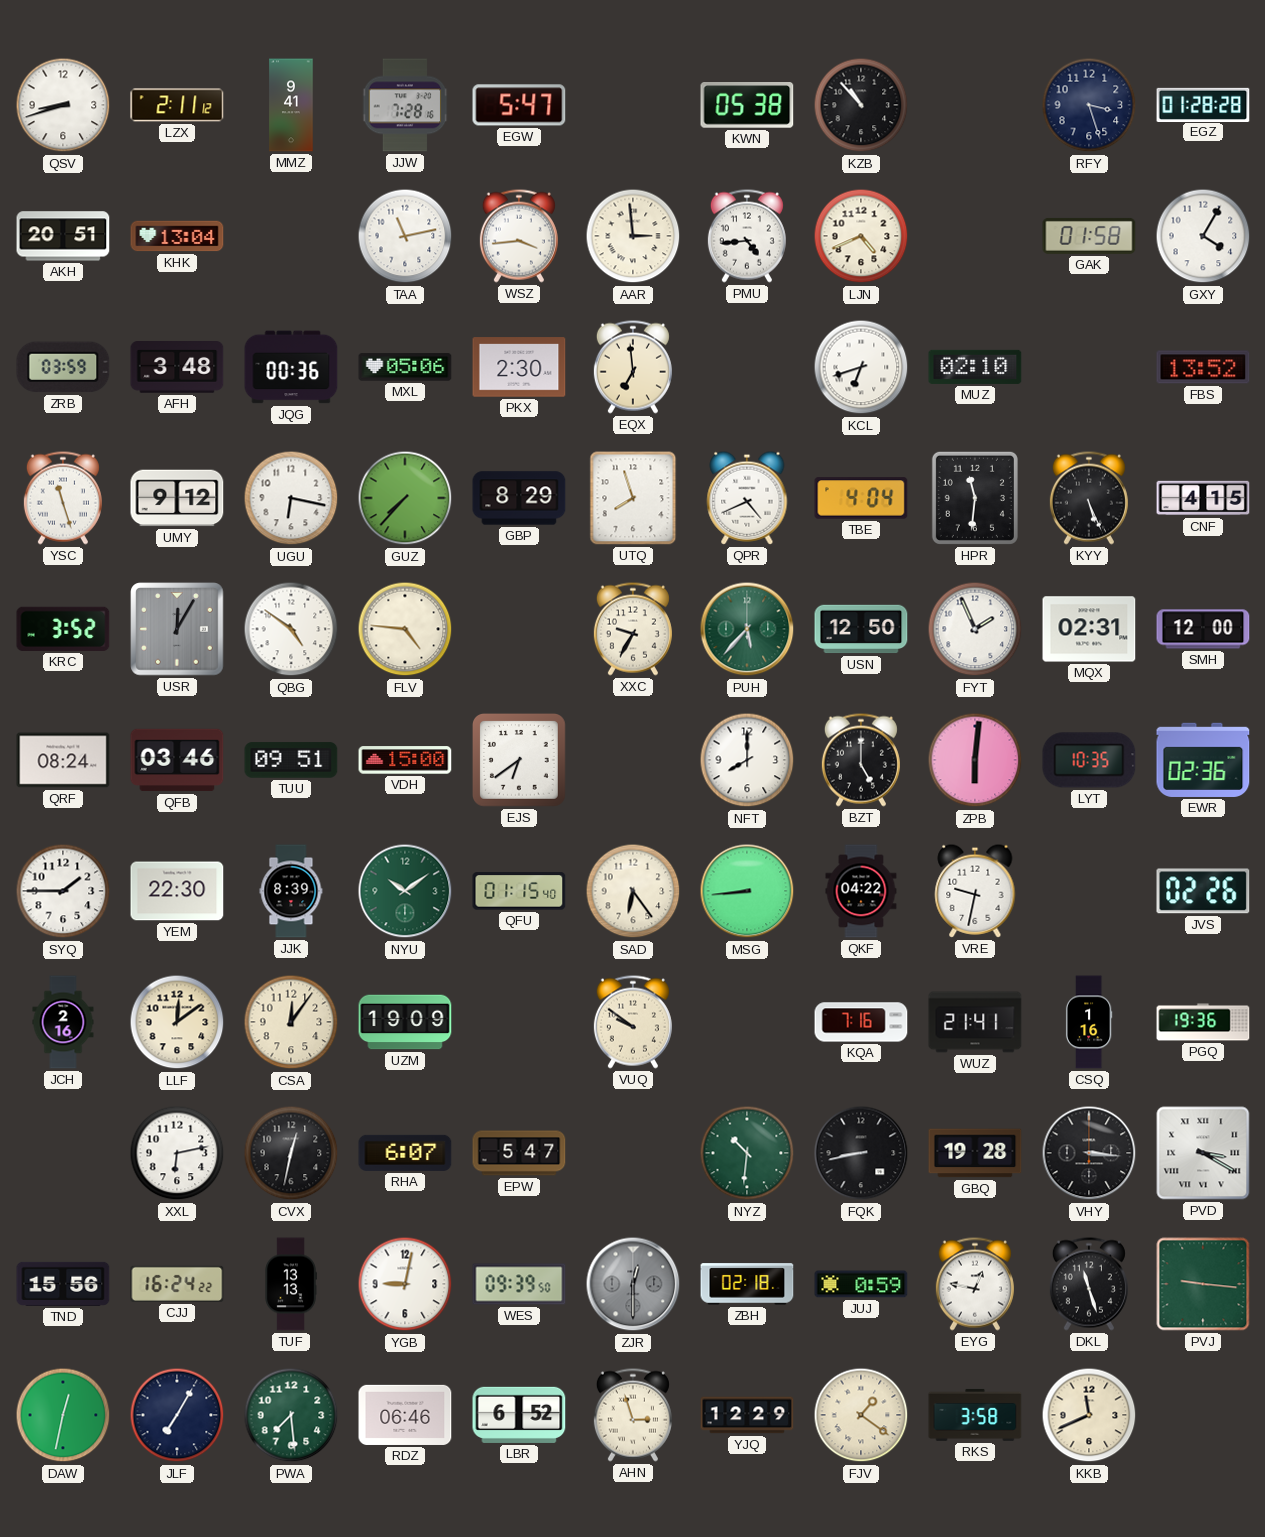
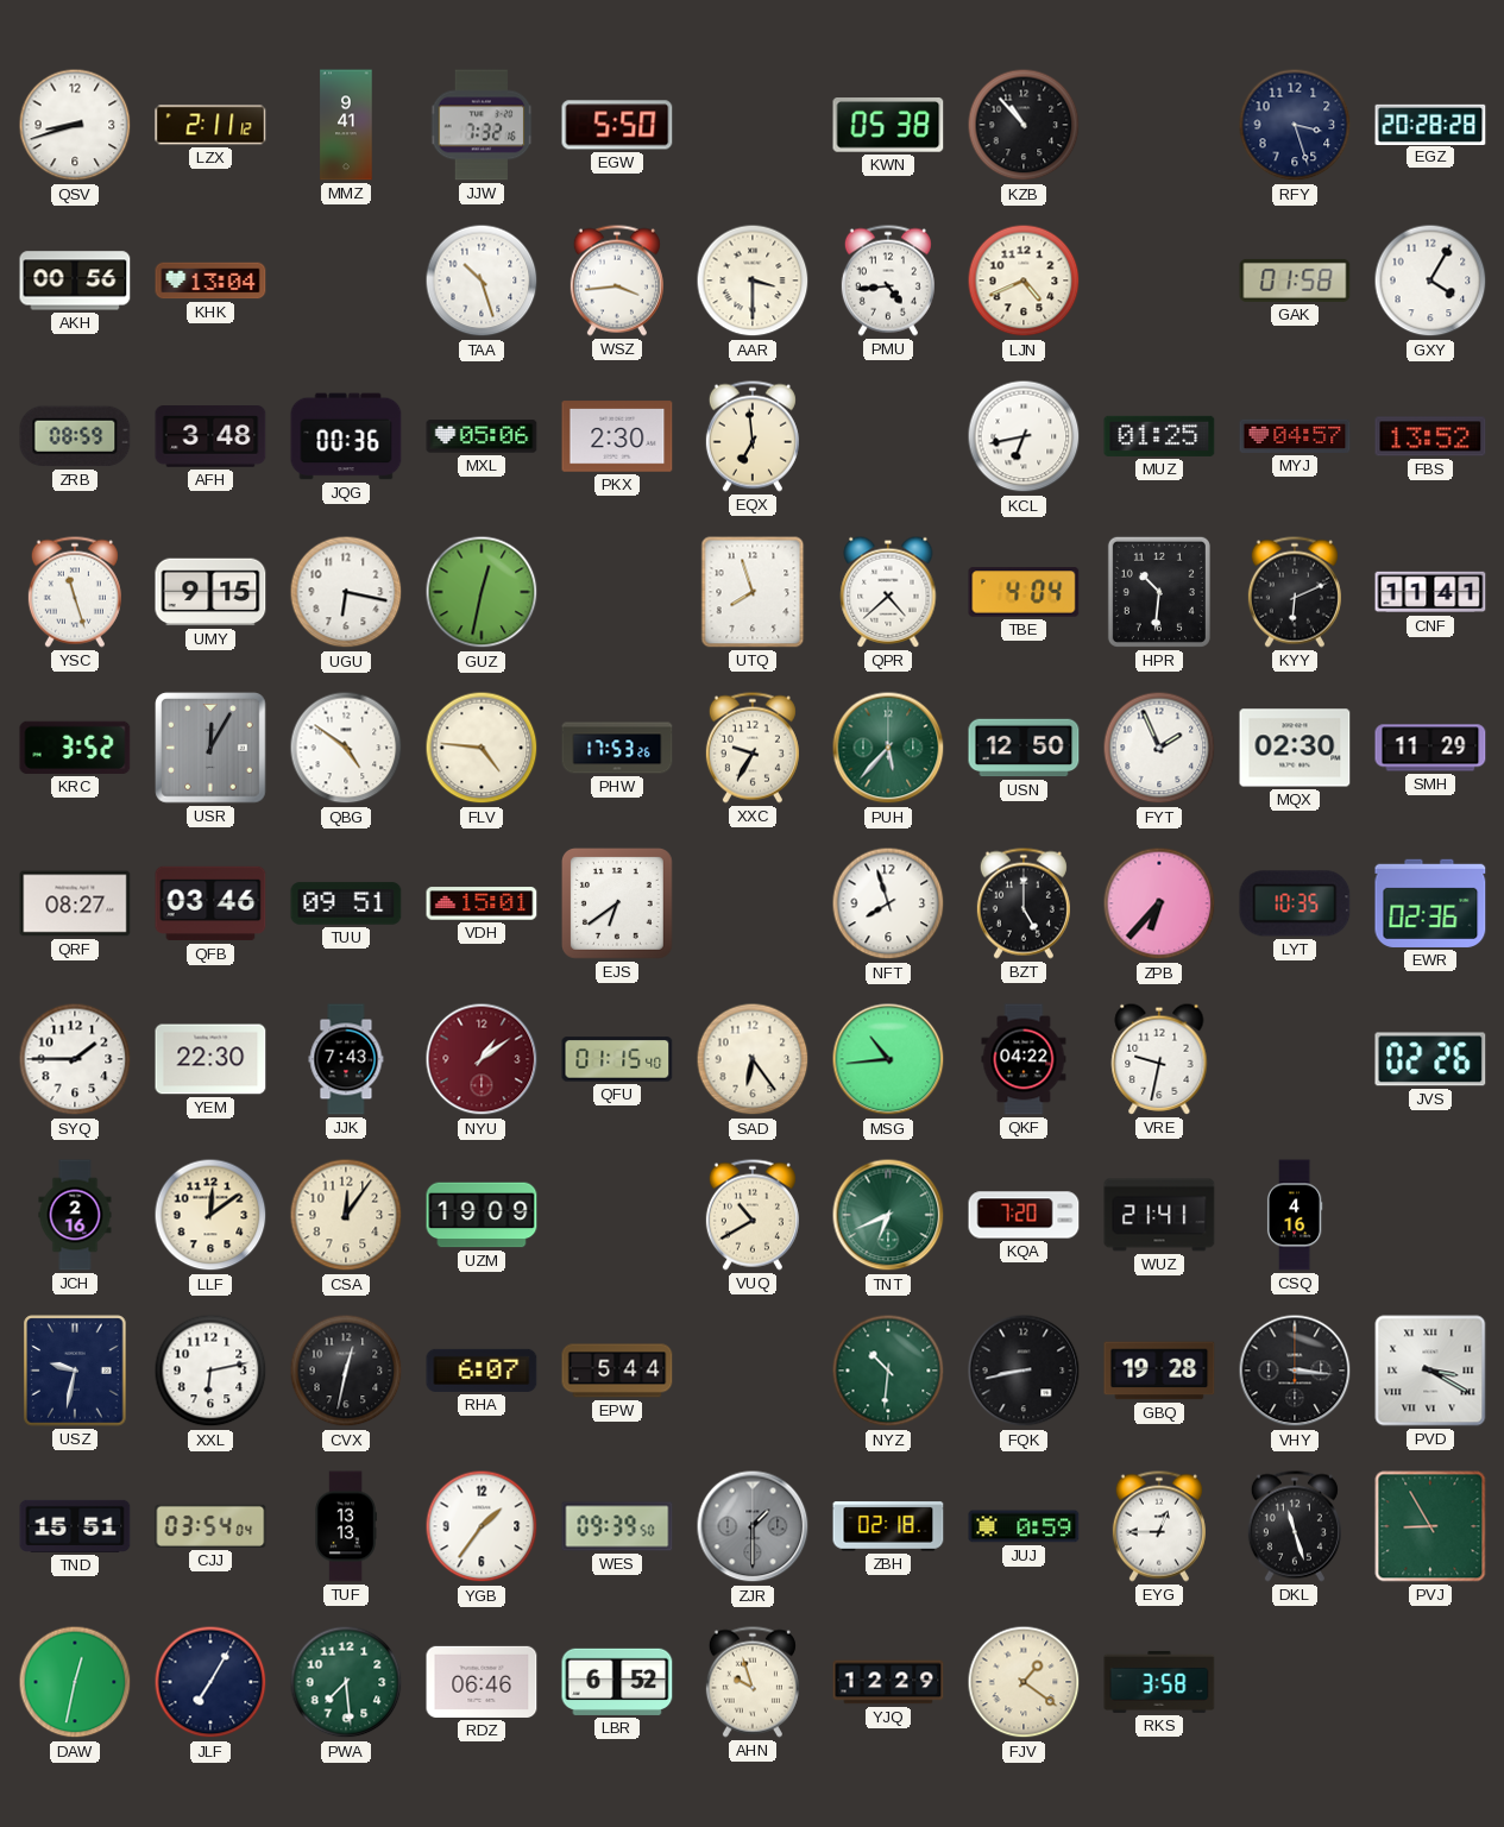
JJW: 7:28 -> 7:32 (482, 125)
EGW: 5:47 -> 5:50 (617, 125)
EGZ: 01:28 -> 20:28 (1430, 124)
AKH: 20:51 -> 00:56 (75, 281)
TAA: 11:13 -> 10:27 (482, 281)
AAR: 2:59 -> 3:30 (753, 281)
ZRB: 03:59 -> 08:59 (75, 436)
KCL: 6:42 -> 6:43 (1024, 436)
MUZ: 02:10 -> 01:25 (1159, 436)
MYJ: none -> 04:57 (1295, 436)
UMY: 9:12 -> 9:15 (210, 592)
GUZ: 7:37 -> 12:32 (482, 592)
GBP: 8:29 -> none (519, 498)
QPR: 4:41 -> 4:38 (888, 592)
HPR: 11:31 -> 10:31 (1159, 592)
KYY: 5:26 -> 6:11 (1295, 592)
CNF: 4:15 -> 11:41 (1430, 592)
PHW: none -> 17:53 (617, 748)
MQX: 02:31 -> 02:30 (1295, 748)
SMH: 12:00 -> 11:29 (1430, 748)
QRF: 08:24 -> 08:27 (75, 903)
VDH: 15:00 -> 15:01 (482, 903)
NFT: 8:00 -> 7:57 (888, 903)
ZPB: 6:01 -> 6:37 (1159, 903)
JJK: 8:39 -> 7:43 (346, 1059)
NYU: 10:09 -> 1:09 (482, 1059)
NYU dial: green -> burgundy (482, 1059)
MSG: 8:44 -> 10:44 (888, 1059)
VUQ: 9:51 -> 10:40 (753, 1215)
TNT: none -> 6:41 (888, 1215)
KQA: 7:16 -> 7:20 (1024, 1215)
CSQ: 1:16 -> 4:16 (1295, 1215)
PGQ: 19:36 -> none (1203, 1022)
USZ: none -> 9:32 (75, 1371)
EPW: 5:47 -> 5:44 (617, 1371)
TND: 15:56 -> 15:51 (75, 1526)
CJJ: 16:24 -> 03:54 (210, 1526)
YGB: 9:02 -> 1:36 (482, 1526)
ZJR: 12:30 -> 1:30 (753, 1526)
EYG: 12:47 -> 12:45 (1159, 1526)
PVJ: 9:16 -> 8:55 (1430, 1526)
AHN: 2:57 -> 9:57 (753, 1682)
KKB: 11:41 -> none (1089, 1415)
